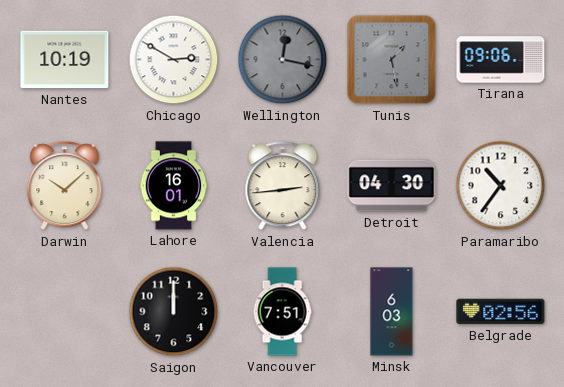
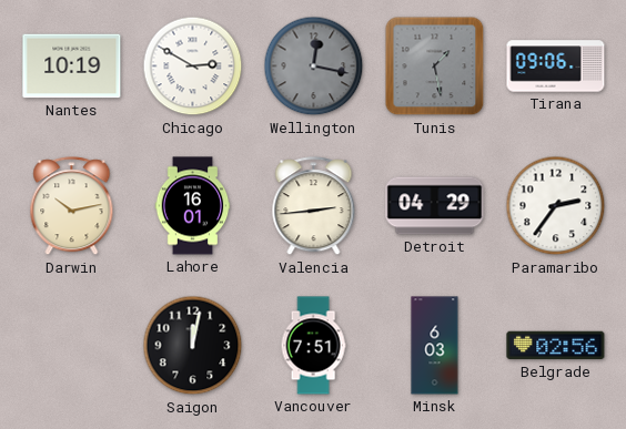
Darwin: 10:08 -> 10:13 (72, 206)
Detroit: 04:30 -> 04:29 (435, 206)
Paramaribo: 10:36 -> 2:36 (556, 206)
Saigon: 12:00 -> 12:02 (193, 346)
